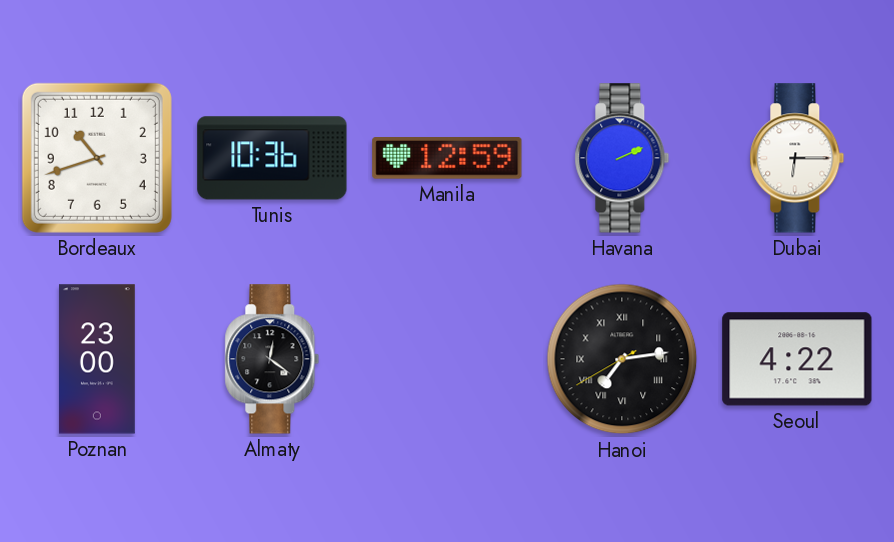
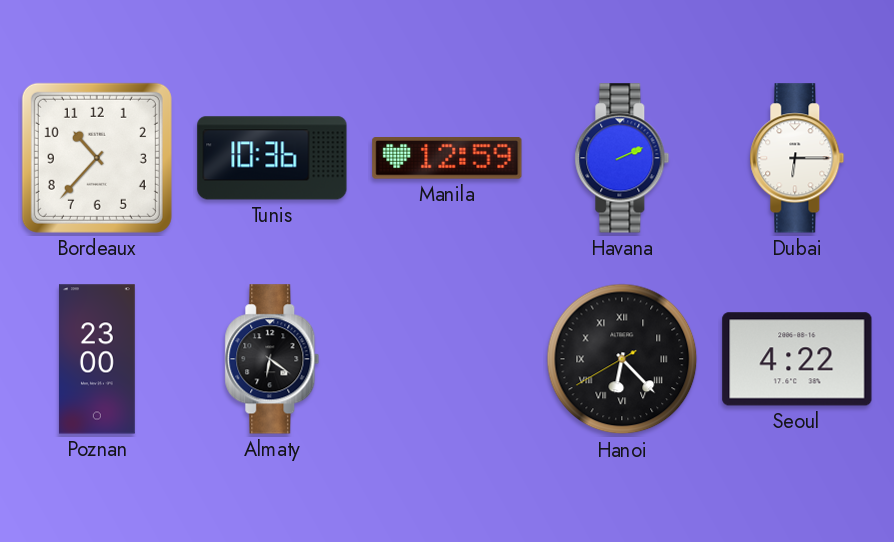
Bordeaux: 10:42 -> 10:37 (97, 158)
Almaty: 12:21 -> 6:21 (272, 359)
Hanoi: 7:13 -> 6:22 (622, 359)
